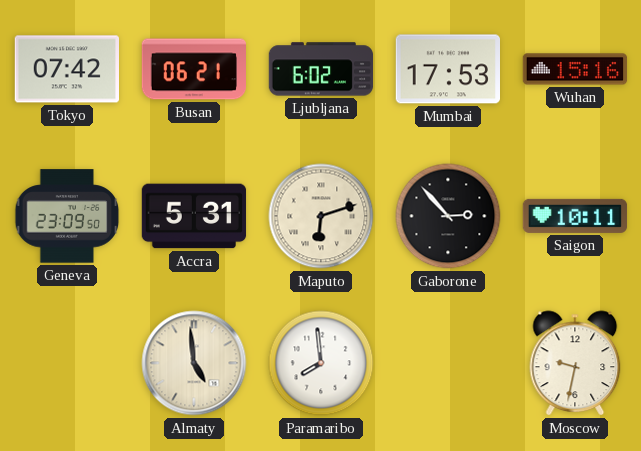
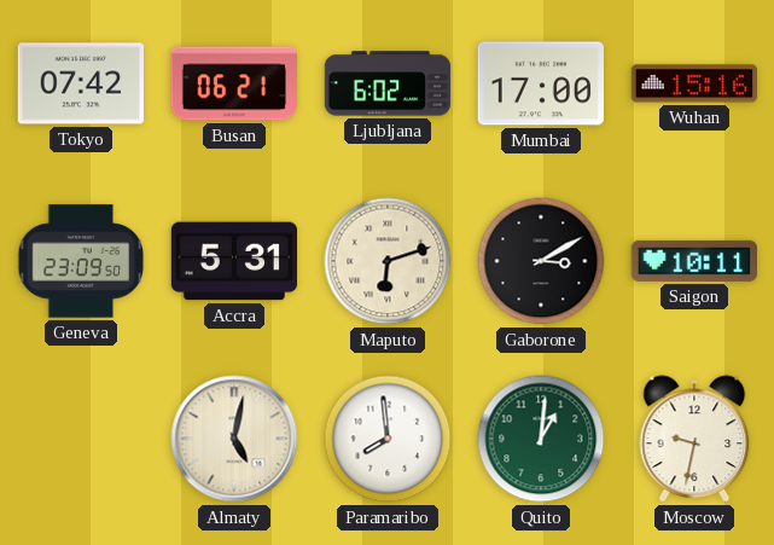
Mumbai: 17:53 -> 17:00 (540, 83)
Gaborone: 2:53 -> 3:10 (541, 261)
Almaty: 4:59 -> 5:02 (234, 439)
Quito: none -> 1:01 (541, 439)
